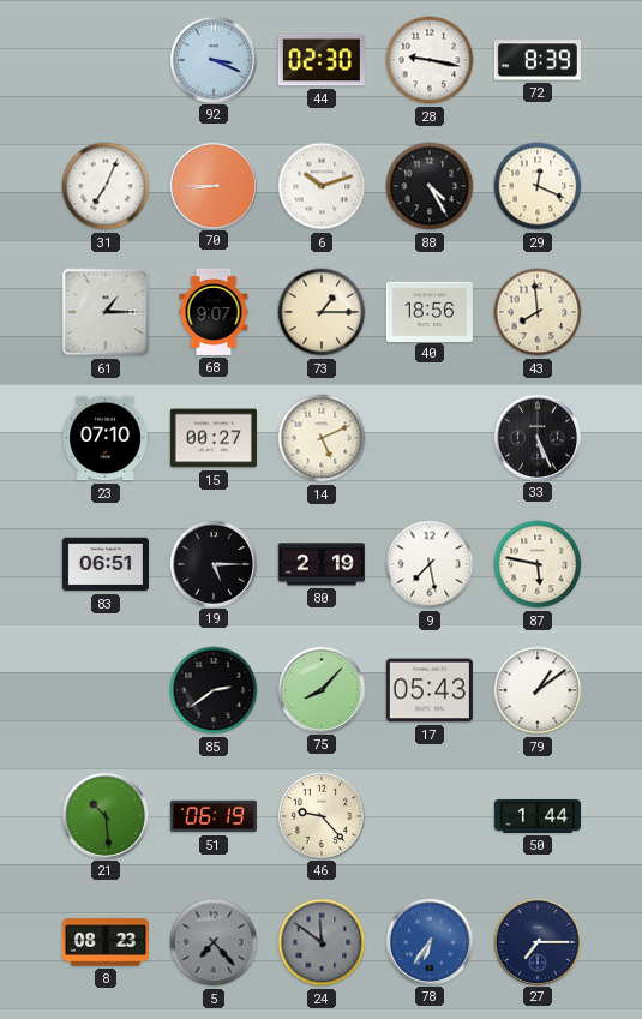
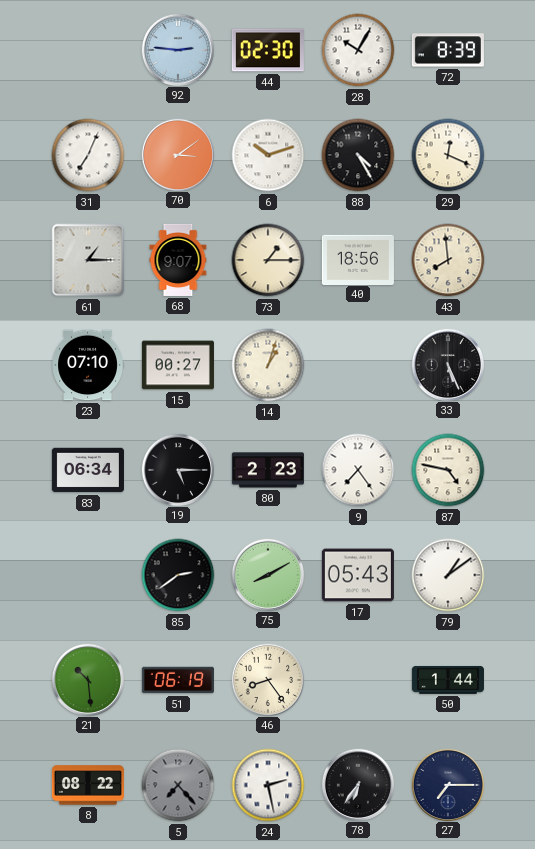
92: 3:19 -> 2:46 (177, 49)
28: 9:17 -> 10:05 (358, 50)
70: 8:45 -> 3:09 (177, 154)
14: 5:11 -> 1:03 (268, 365)
83: 06:51 -> 06:34 (88, 470)
80: 2:19 -> 2:23 (268, 470)
9: 7:28 -> 7:24 (358, 470)
87: 5:47 -> 4:47 (448, 470)
75: 8:07 -> 8:10 (267, 574)
46: 9:23 -> 8:24 (267, 679)
8: 08:23 -> 08:22 (88, 785)
24: 11:51 -> 2:28 (268, 785)
24 dial: grey -> white (268, 785)
78 dial: blue -> black (357, 784)
